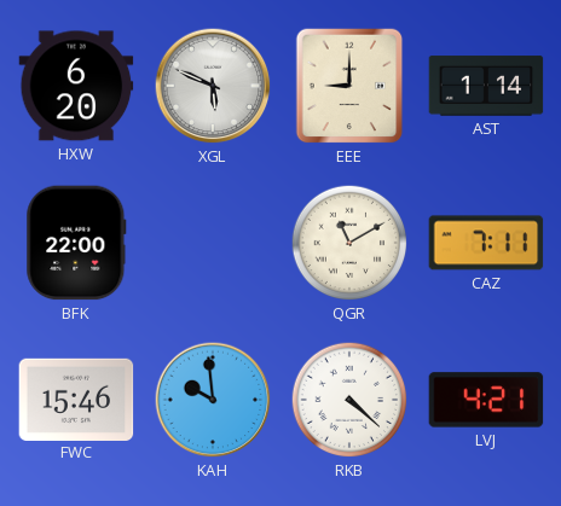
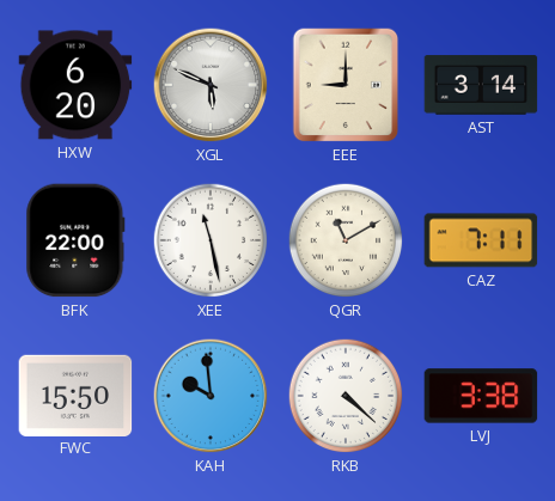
AST: 1:14 -> 3:14 (481, 85)
XEE: none -> 11:28 (211, 240)
FWC: 15:46 -> 15:50 (75, 395)
LVJ: 4:21 -> 3:38 (481, 396)
